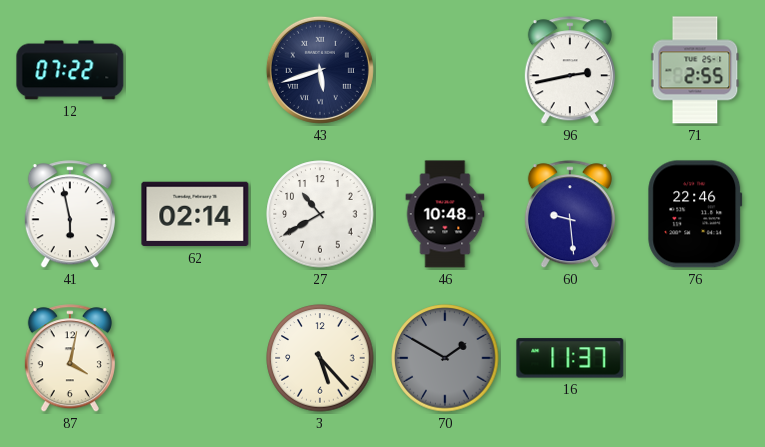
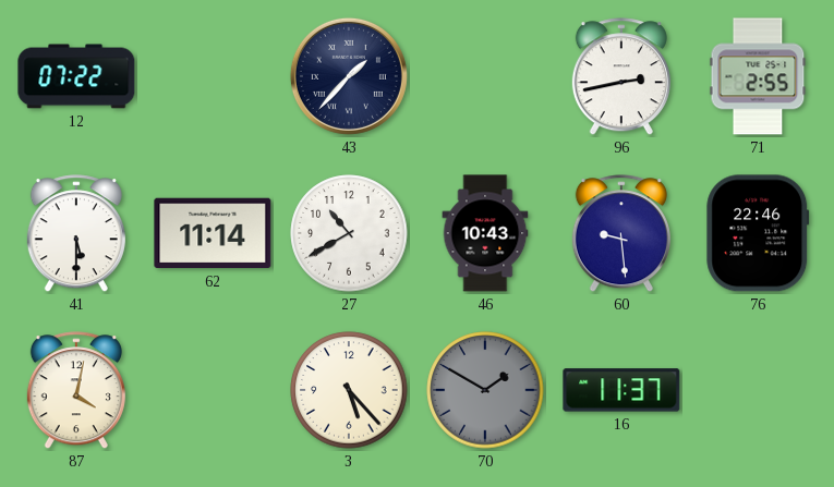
43: 5:42 -> 1:37 (349, 76)
41: 5:58 -> 5:30 (76, 234)
62: 02:14 -> 11:14 (213, 233)
46: 10:48 -> 10:43 (485, 233)
